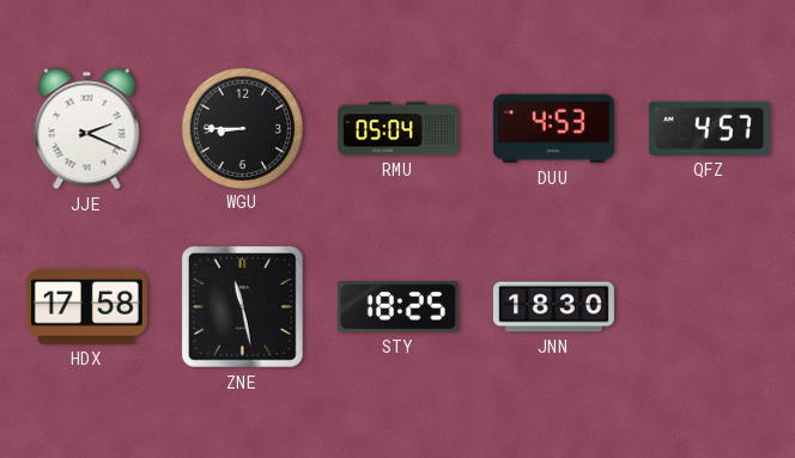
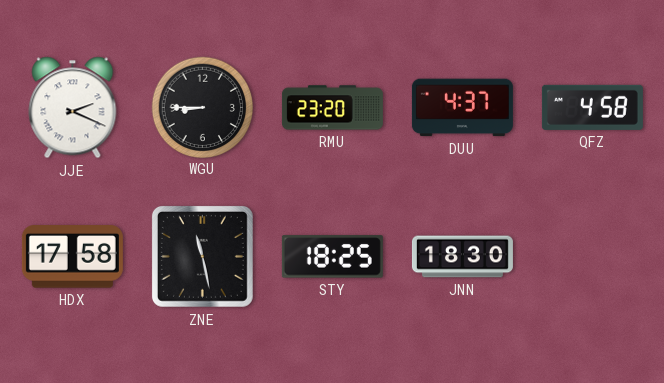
RMU: 05:04 -> 23:20 (332, 108)
DUU: 4:53 -> 4:37 (462, 108)
QFZ: 4:57 -> 4:58 (592, 107)
